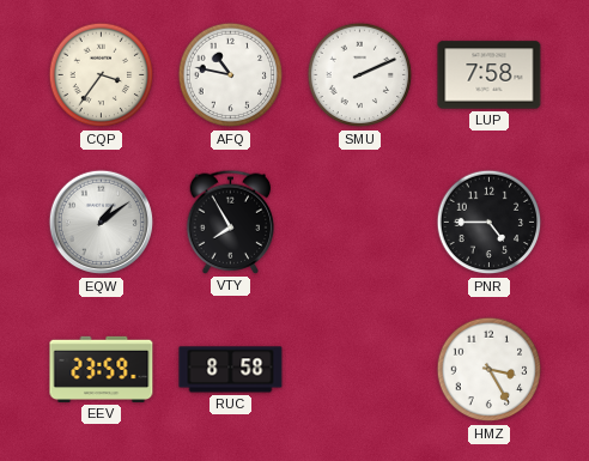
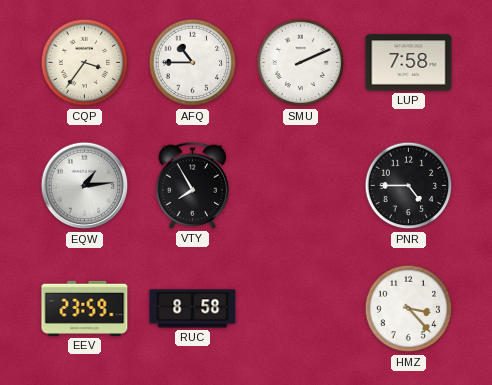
AFQ: 10:47 -> 10:45 (193, 63)
EQW: 1:09 -> 1:14 (85, 186)
HMZ: 3:25 -> 3:23 (409, 309)
